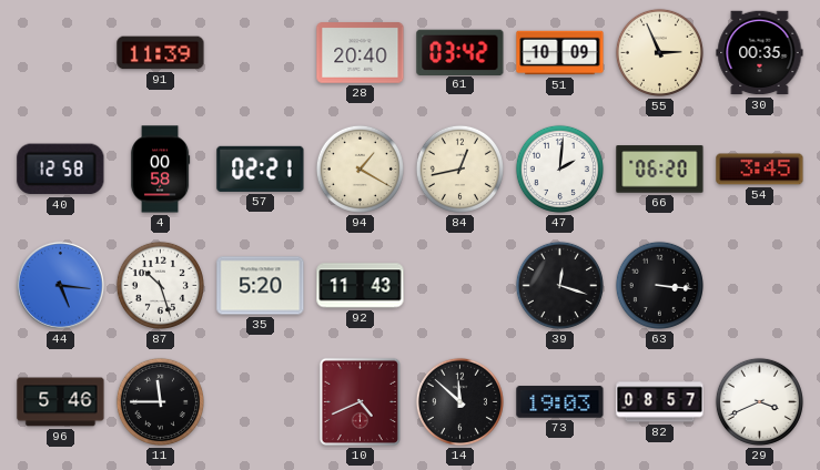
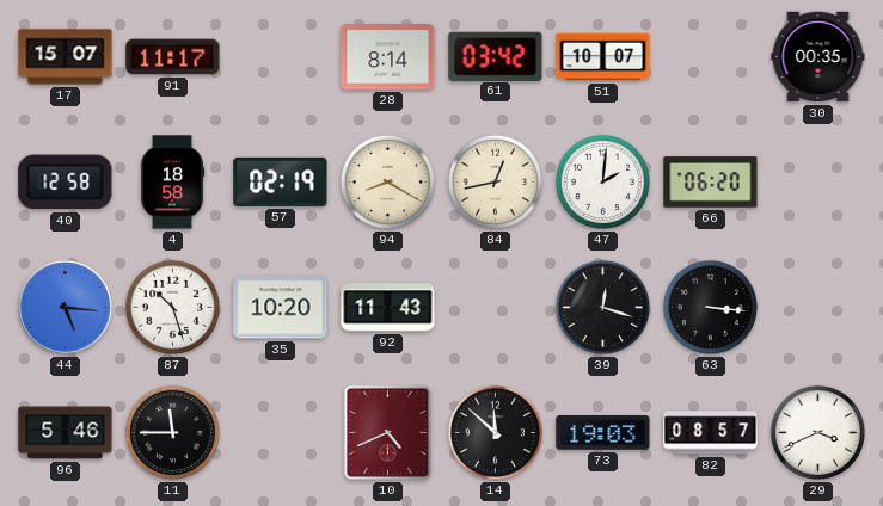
17: none -> 15:07 (66, 57)
91: 11:39 -> 11:17 (173, 57)
28: 20:40 -> 8:14 (388, 57)
51: 10:09 -> 10:07 (603, 57)
55: 2:56 -> none (659, 52)
4: 00:58 -> 18:58 (172, 183)
57: 02:21 -> 02:19 (281, 181)
94: 1:20 -> 8:20 (387, 181)
54: 3:45 -> none (760, 170)
35: 5:20 -> 10:20 (281, 308)
